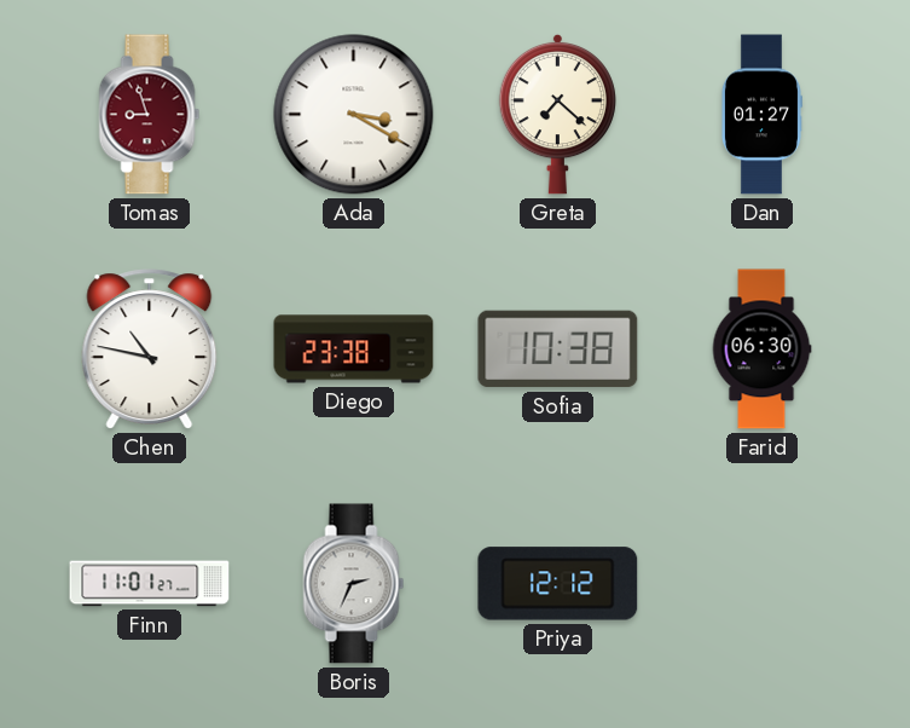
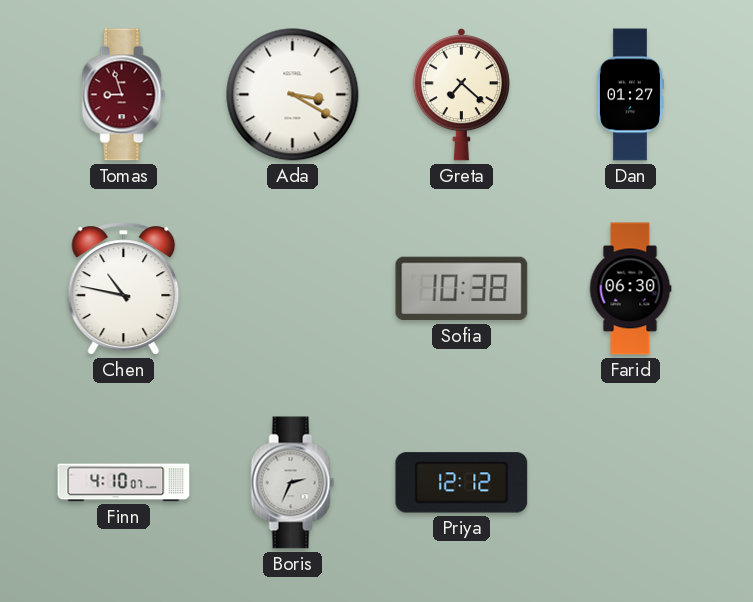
Diego: 23:38 -> none (354, 349)
Finn: 11:01 -> 4:10 (124, 483)
